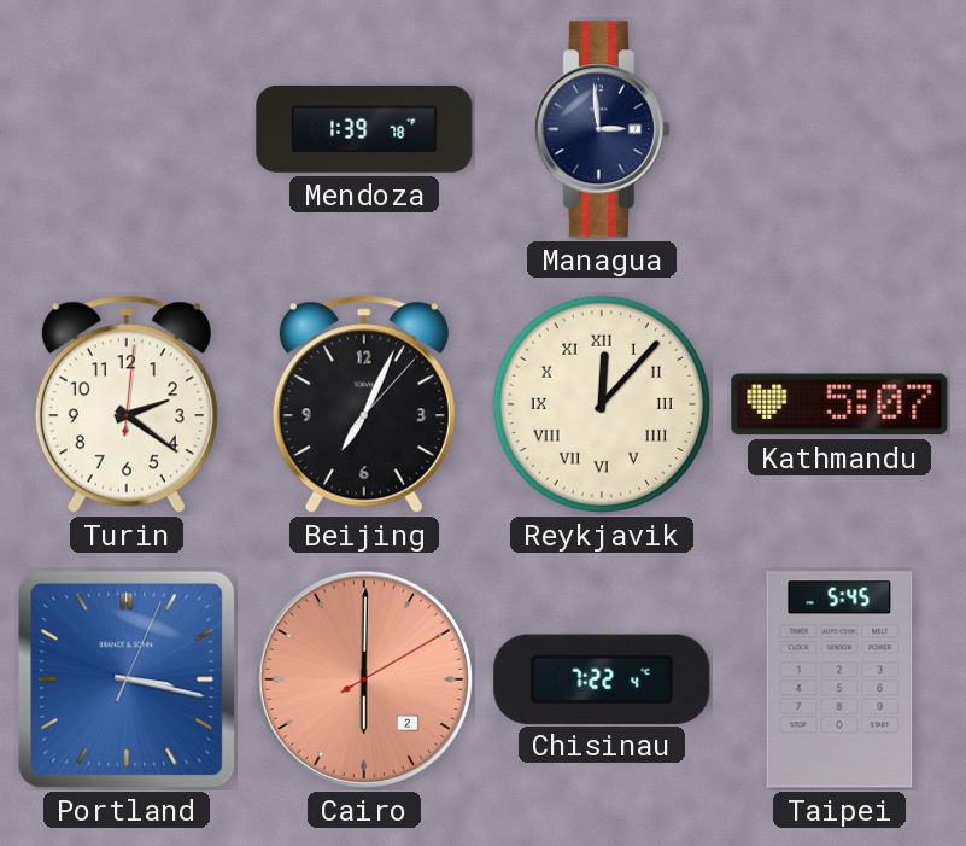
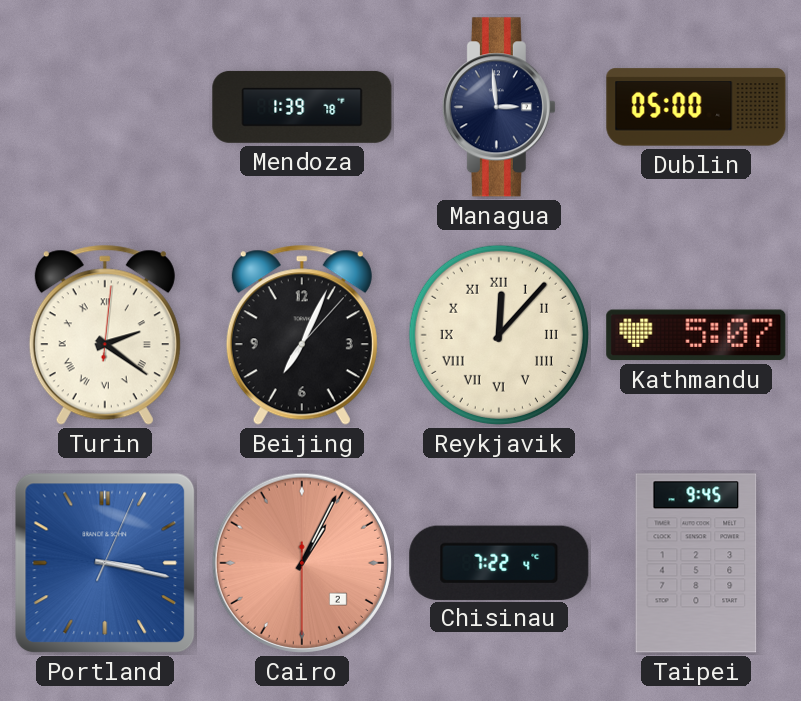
Dublin: none -> 05:00 (696, 107)
Turin numerals: Arabic -> Roman (105, 335)
Cairo: 6:00 -> 1:04 (302, 563)
Taipei: 5:45 -> 9:45 (696, 563)
